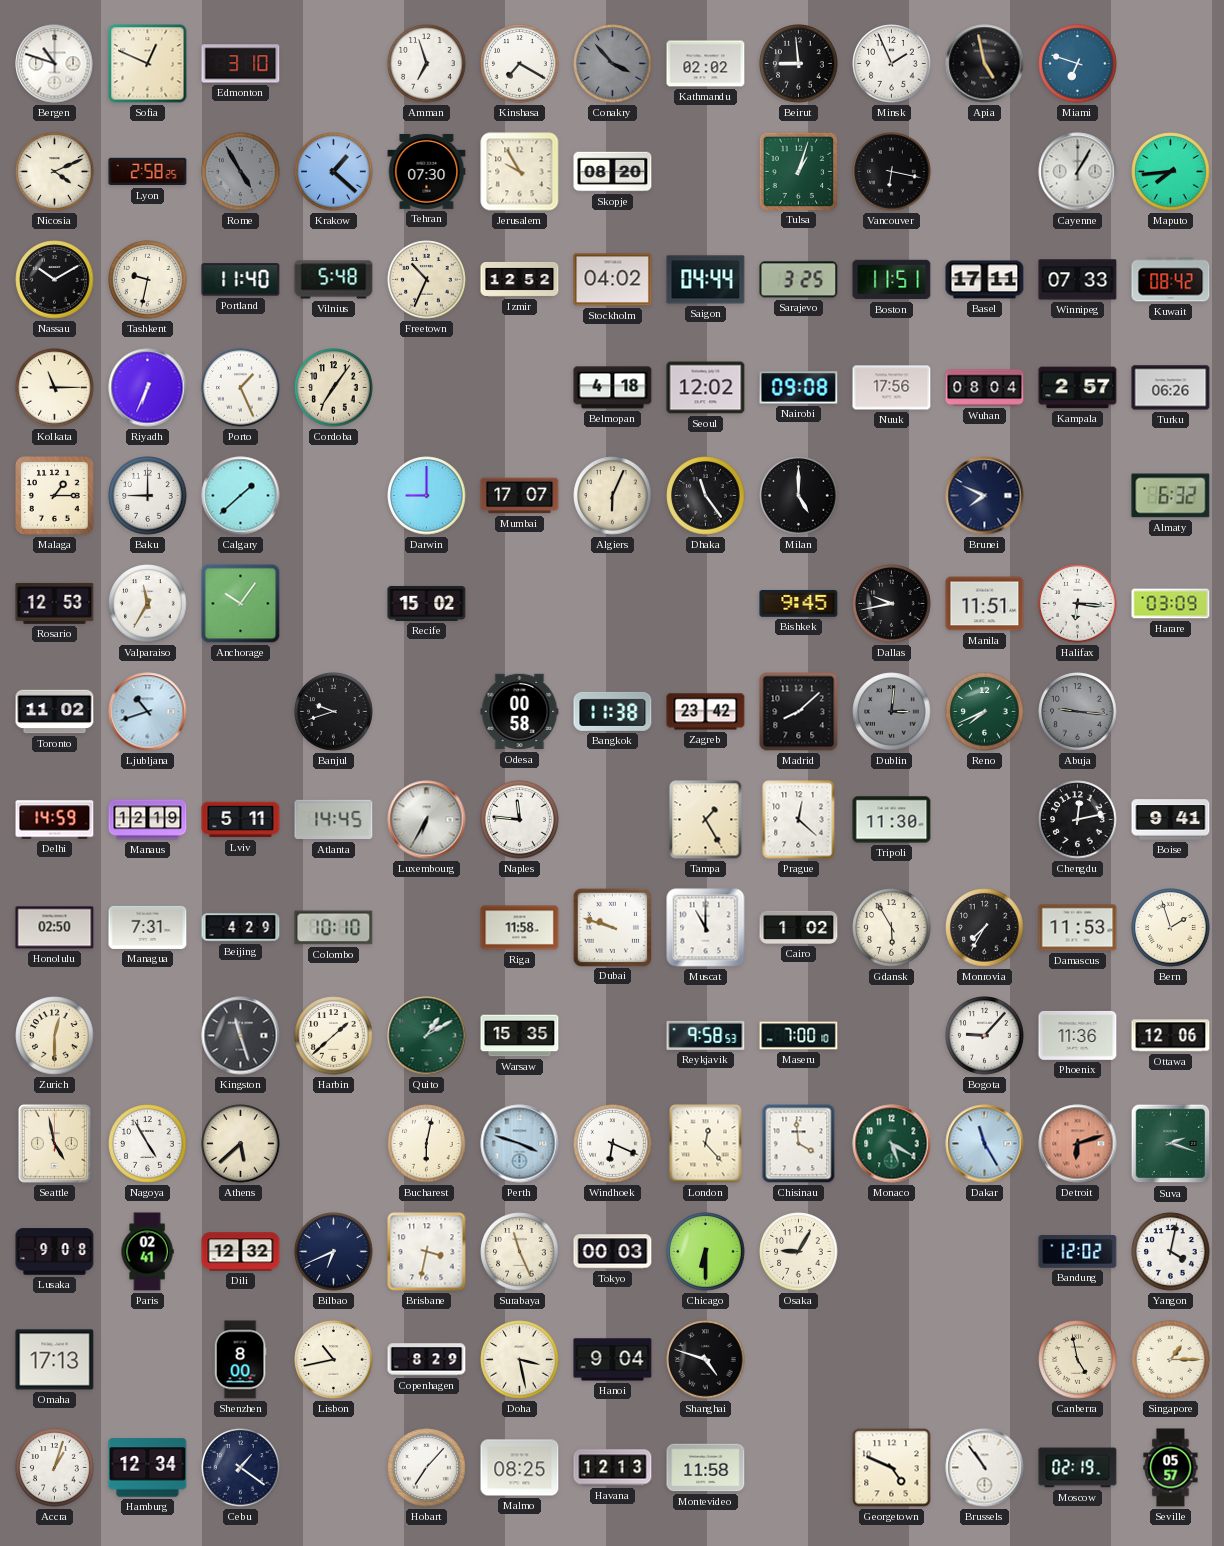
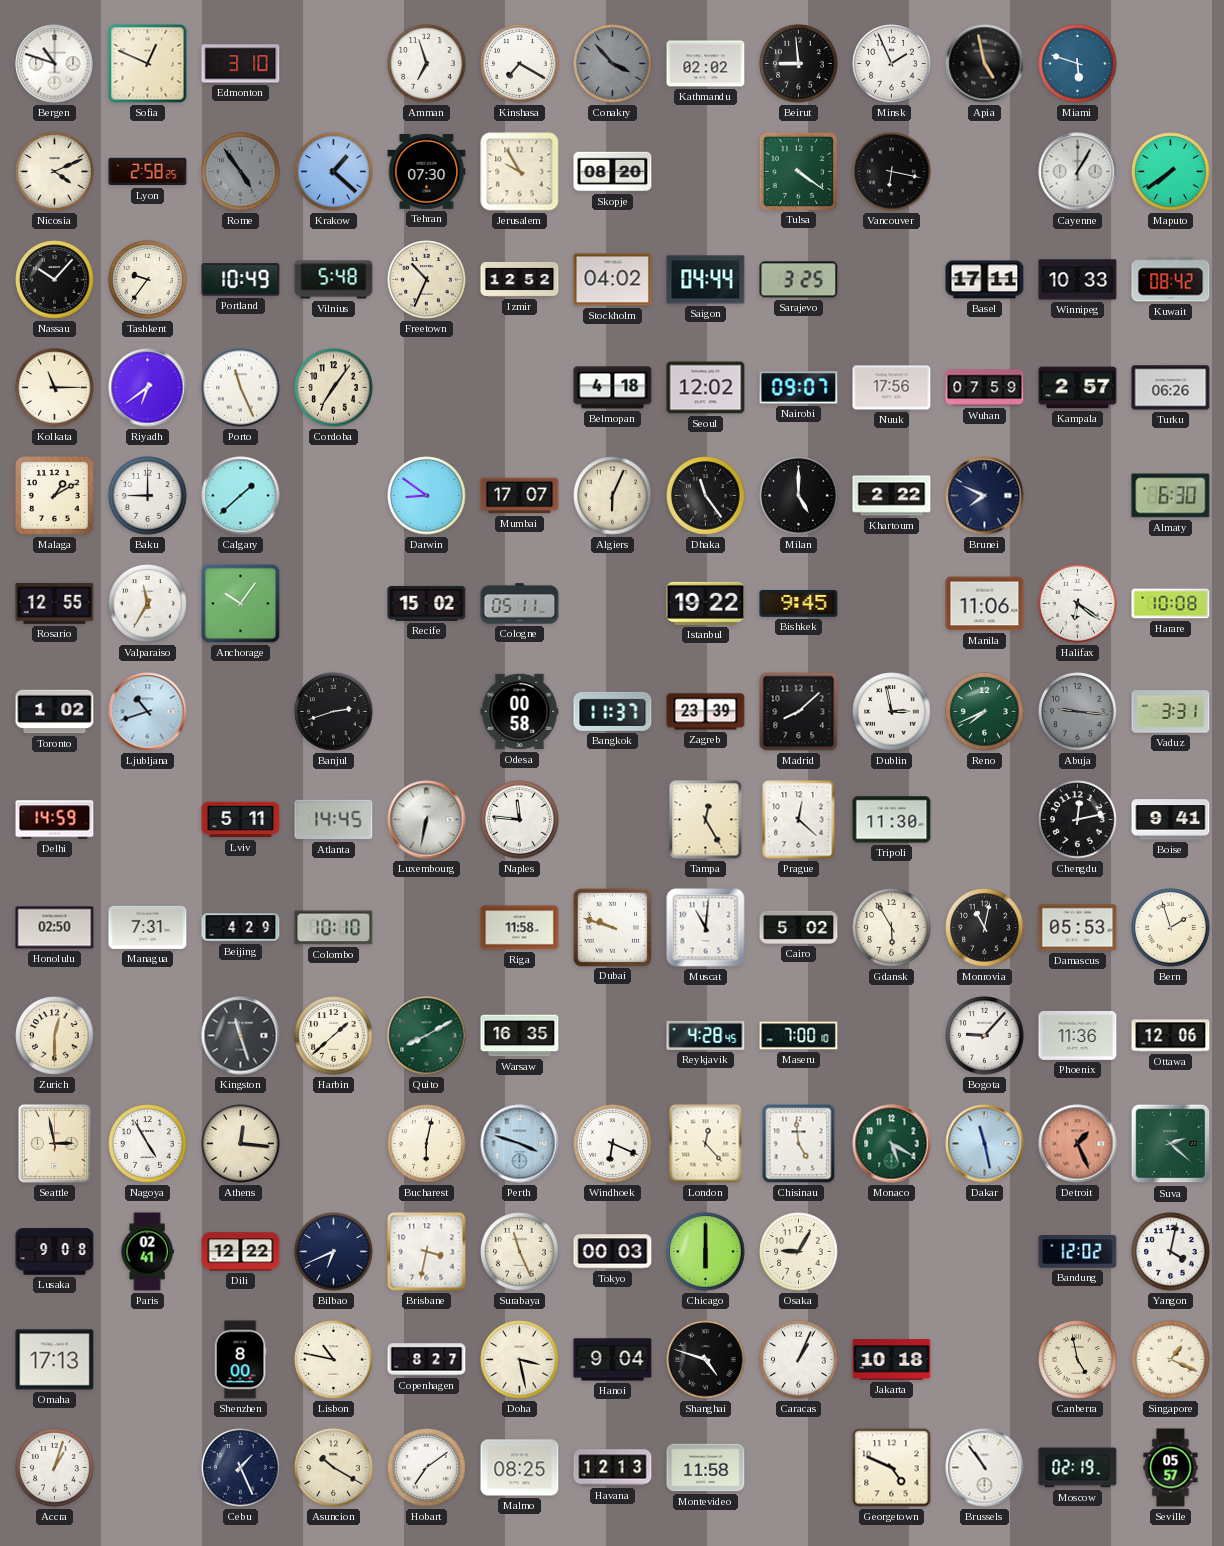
Miami: 6:48 -> 5:48 (1078, 64)
Rome: 4:55 -> 4:54 (241, 172)
Tulsa: 1:03 -> 4:21 (798, 171)
Maputo: 7:44 -> 7:39 (1171, 172)
Nassau: 10:10 -> 10:07 (55, 280)
Tashkent: 9:32 -> 9:36 (148, 280)
Portland: 11:40 -> 10:49 (241, 280)
Boston: 11:51 -> none (892, 280)
Winnipeg: 07:33 -> 10:33 (1078, 280)
Riyadh: 6:34 -> 6:39 (148, 388)
Porto: 1:26 -> 11:26 (241, 388)
Nairobi: 09:08 -> 09:07 (799, 388)
Wuhan: 08:04 -> 07:59 (985, 388)
Malaga: 1:15 -> 1:10 (55, 496)
Darwin: 9:00 -> 8:51 (427, 496)
Khartoum: none -> 2:22 (892, 496)
Almaty: 6:32 -> 6:30 (1171, 496)
Rosario: 12:53 -> 12:55 (55, 603)
Cologne: none -> 05:11 (520, 604)
Istanbul: none -> 19:22 (706, 603)
Dallas: 9:43 -> none (892, 604)
Manila: 11:51 -> 11:06 (985, 604)
Halifax: 6:16 -> 6:21 (1078, 604)
Harare: 03:09 -> 10:08 (1171, 604)
Toronto: 11:02 -> 1:02 (55, 712)
Banjul: 9:42 -> 2:42 (334, 712)
Bangkok: 11:38 -> 11:37 (613, 711)
Zagreb: 23:42 -> 23:39 (706, 712)
Dublin: 3:01 -> 2:58 (892, 712)
Dublin dial: grey -> white (892, 712)
Vaduz: none -> 3:31 (1171, 712)
Manaus: 12:19 -> none (148, 820)
Luxembourg: 6:35 -> 6:32 (427, 820)
Tampa: 1:25 -> 12:25 (706, 820)
Muscat: 11:00 -> 11:01 (706, 928)
Cairo: 1:02 -> 5:02 (799, 927)
Monrovia: 7:35 -> 11:02 (985, 928)
Damascus: 11:53 -> 05:53 (1078, 928)
Quito: 1:10 -> 8:10 (427, 1036)
Warsaw: 15:35 -> 16:35 (520, 1036)
Reykjavik: 9:58 -> 4:28 (706, 1035)
Seattle: 4:58 -> 2:58 (55, 1144)
Athens: 5:38 -> 12:16 (241, 1144)
Chisinau: 3:59 -> 4:59 (799, 1144)
Dakar: 11:25 -> 11:28 (985, 1144)
Detroit: 6:12 -> 1:26 (1078, 1144)
Suva: 2:18 -> 2:22 (1171, 1144)
Dili: 12:32 -> 12:22 (241, 1252)
Chicago: 6:30 -> 6:00 (706, 1252)
Lisbon: 10:43 -> 10:47 (334, 1360)
Copenhagen: 8:29 -> 8:27 (427, 1360)
Caracas: none -> 1:04 (799, 1360)
Jakarta: none -> 10:18 (892, 1360)
Singapore: 1:15 -> 1:19 (1171, 1360)
Hamburg: 12:34 -> none (148, 1468)
Cebu: 1:21 -> 1:26 (241, 1468)
Asuncion: none -> 10:20 (334, 1468)
Hobart: 7:07 -> 7:09 (427, 1468)
